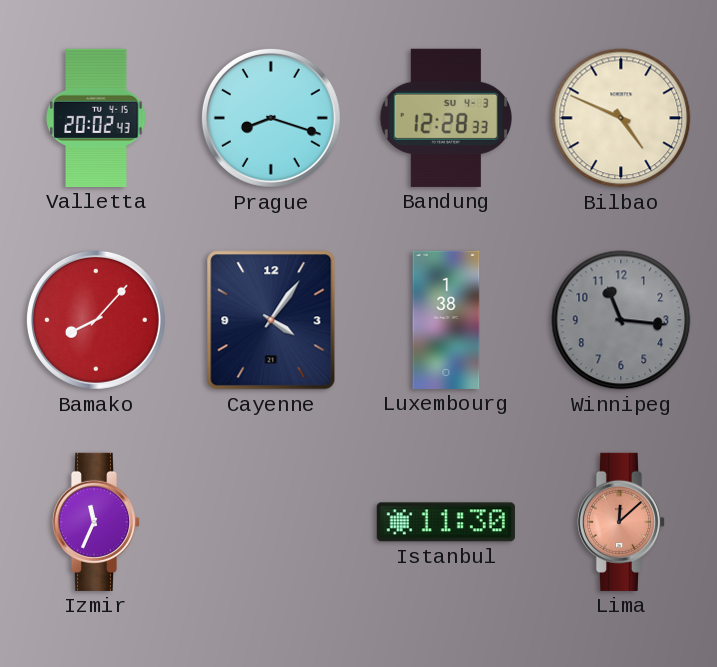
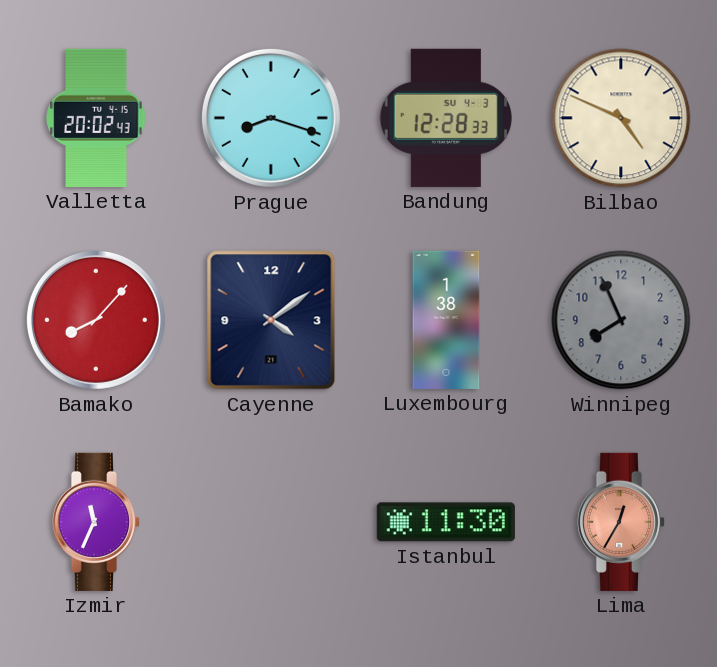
Cayenne: 4:06 -> 4:09 (271, 320)
Winnipeg: 11:16 -> 7:56 (621, 320)
Lima: 12:08 -> 12:35 (621, 522)
